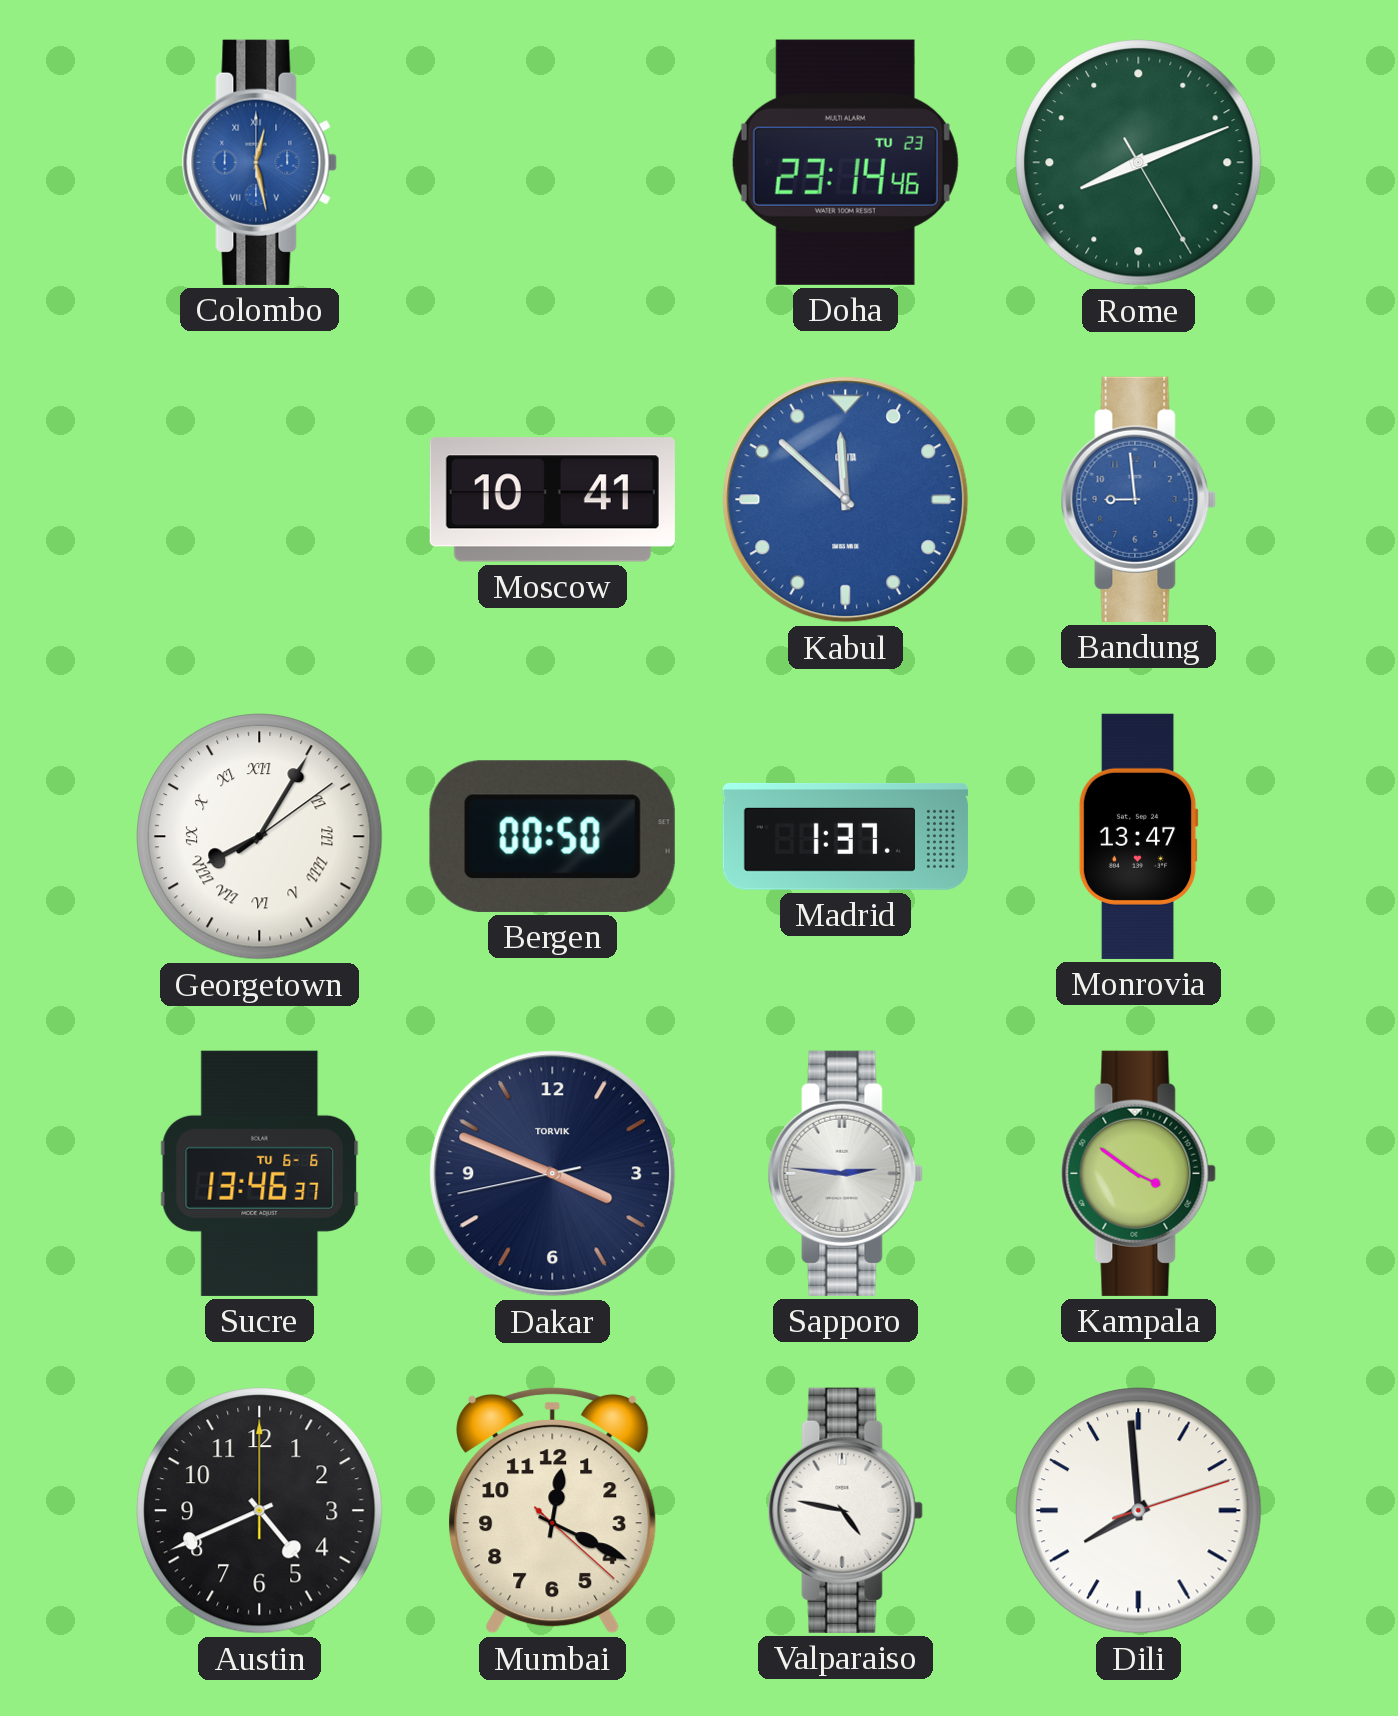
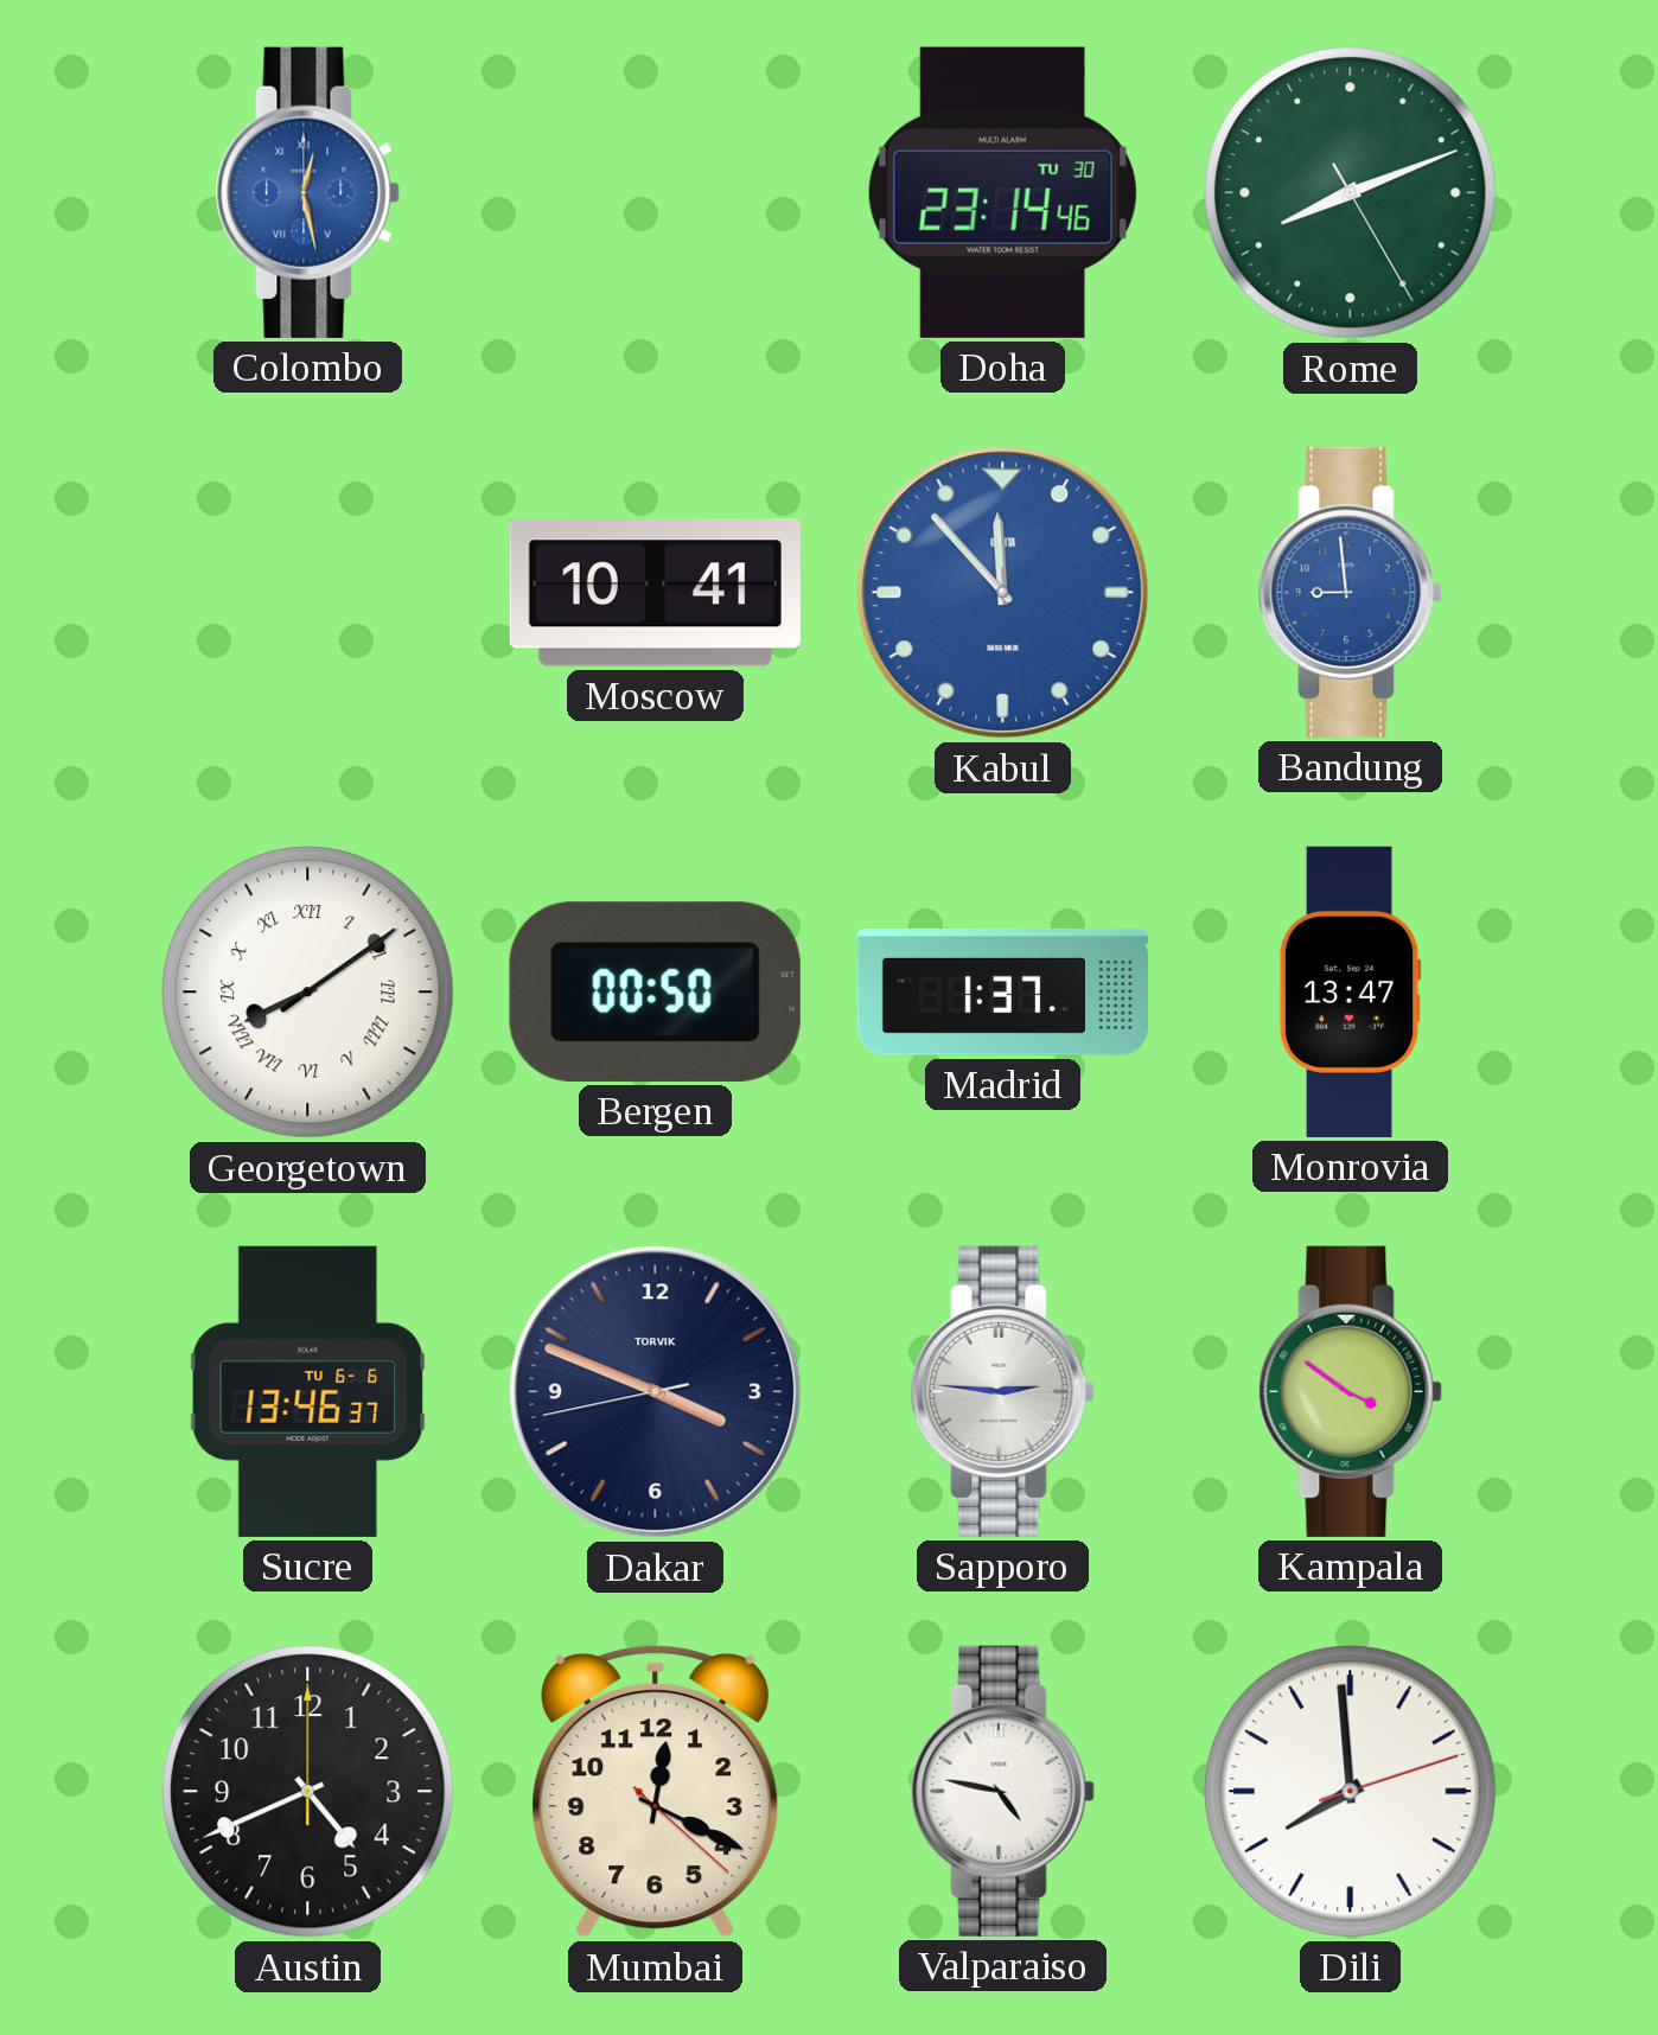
Doha date: TU 23 -> TU 30 (1002, 192)
Kabul: 11:52 -> 11:53 (1003, 593)
Georgetown: 8:05 -> 8:09 (308, 993)
